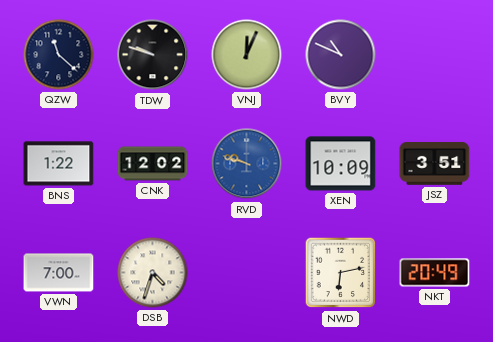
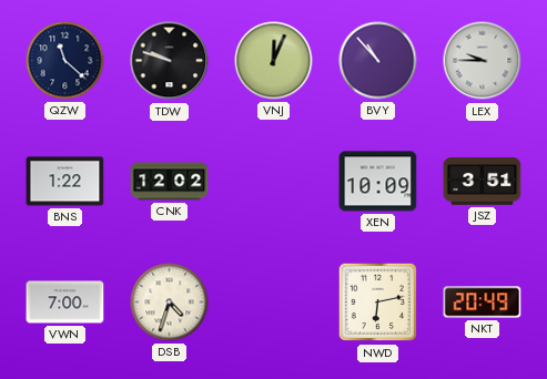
BVY: 10:49 -> 10:53 (378, 61)
LEX: none -> 9:45 (483, 61)
RVD: 9:48 -> none (247, 164)
